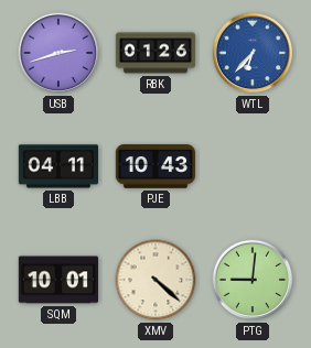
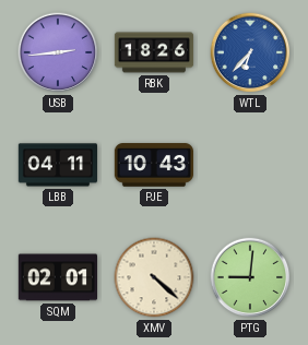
USB: 2:42 -> 2:44 (58, 52)
RBK: 01:26 -> 18:26 (154, 52)
SQM: 10:01 -> 02:01 (57, 277)
